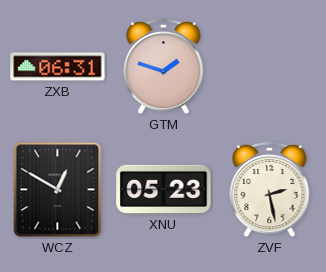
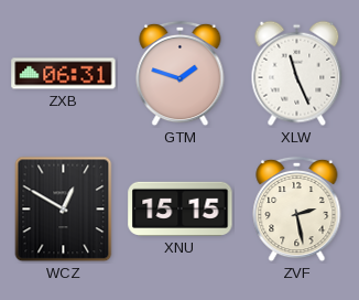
XLW: none -> 11:26 (297, 74)
XNU: 05:23 -> 15:15 (181, 208)
